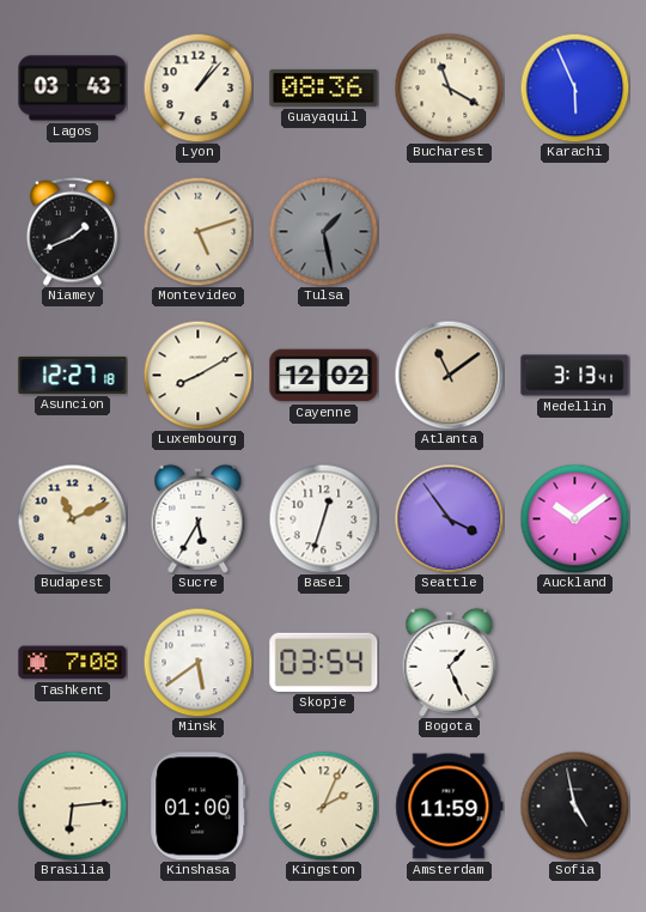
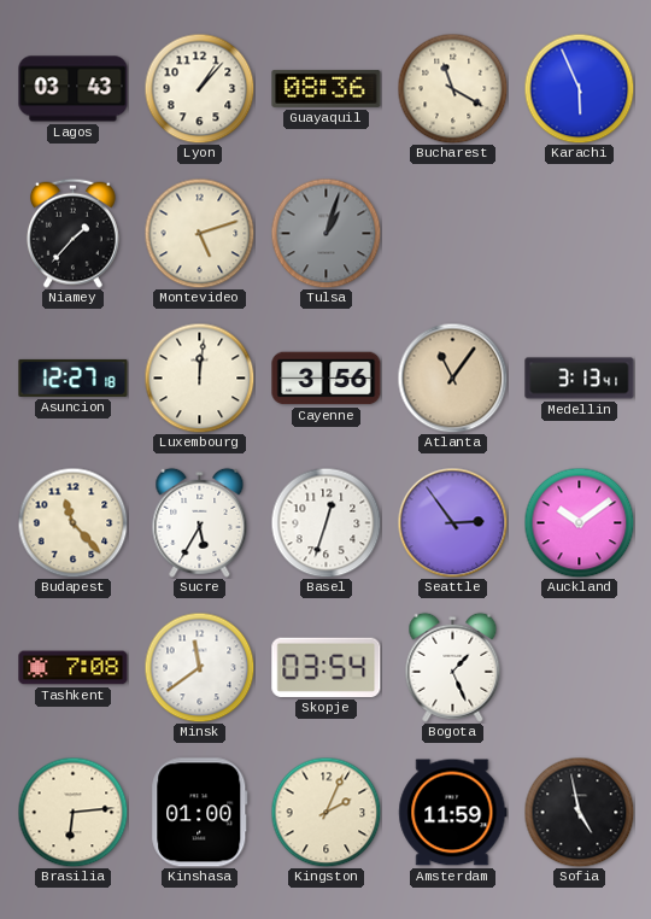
Niamey: 1:41 -> 1:37 (72, 233)
Tulsa: 1:28 -> 1:03 (325, 233)
Luxembourg: 8:10 -> 12:01 (199, 377)
Cayenne: 12:02 -> 3:56 (327, 379)
Atlanta: 11:09 -> 11:06 (452, 377)
Budapest: 11:11 -> 11:23 (72, 522)
Seattle: 3:54 -> 2:54 (452, 522)
Minsk: 5:39 -> 11:39 (199, 667)
